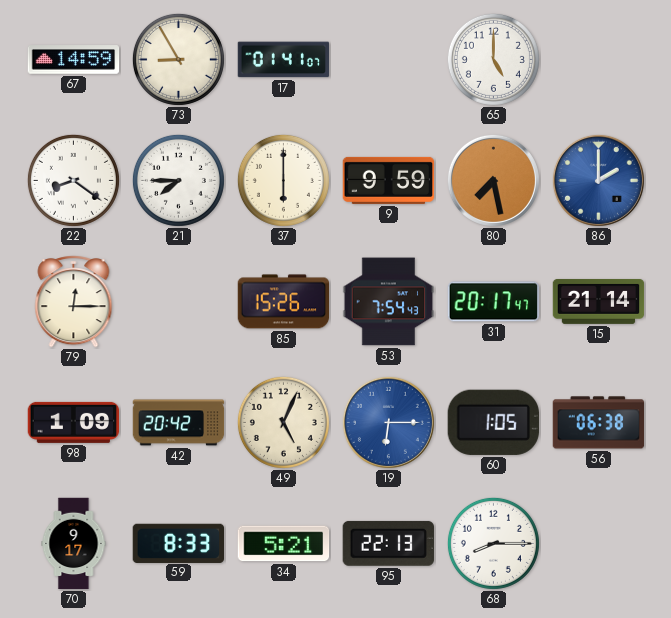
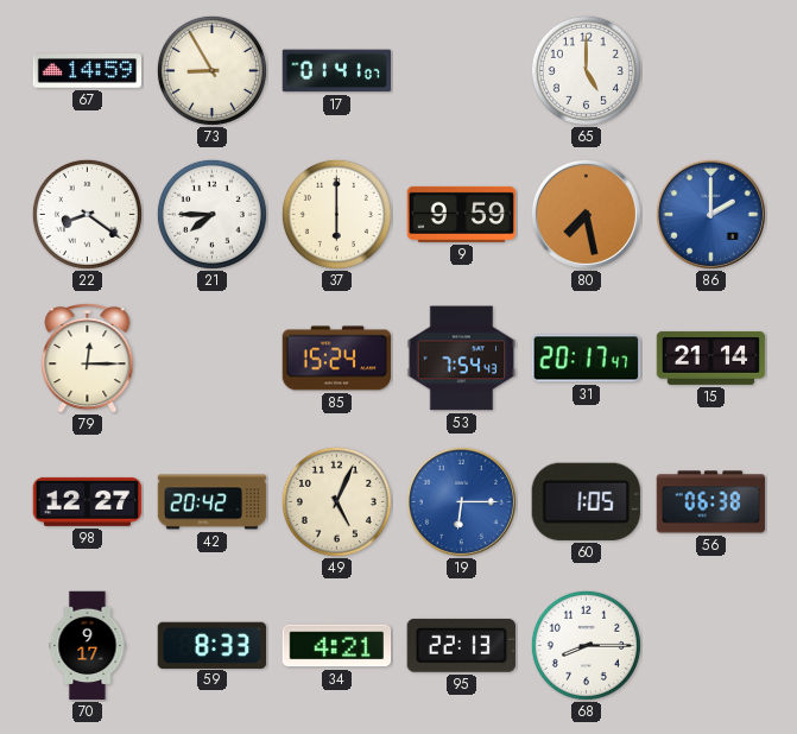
85: 15:26 -> 15:24 (337, 359)
98: 1:09 -> 12:27 (88, 501)
34: 5:21 -> 4:21 (337, 646)
